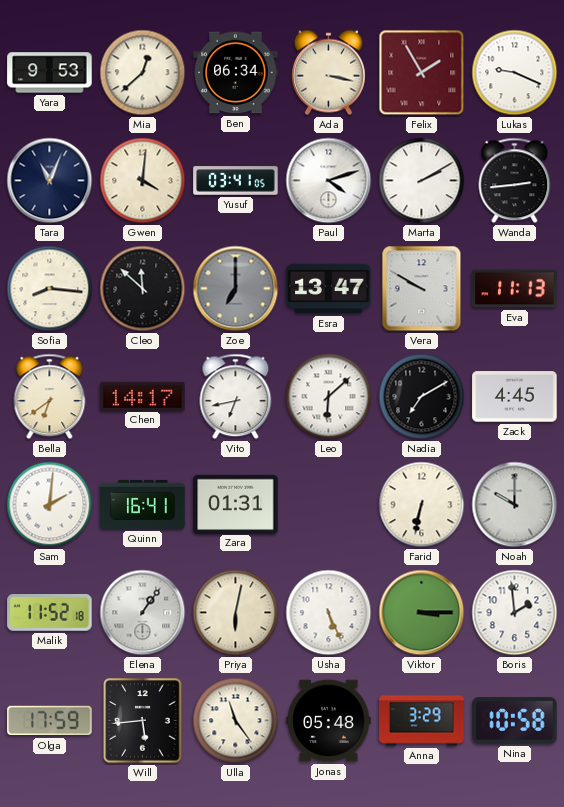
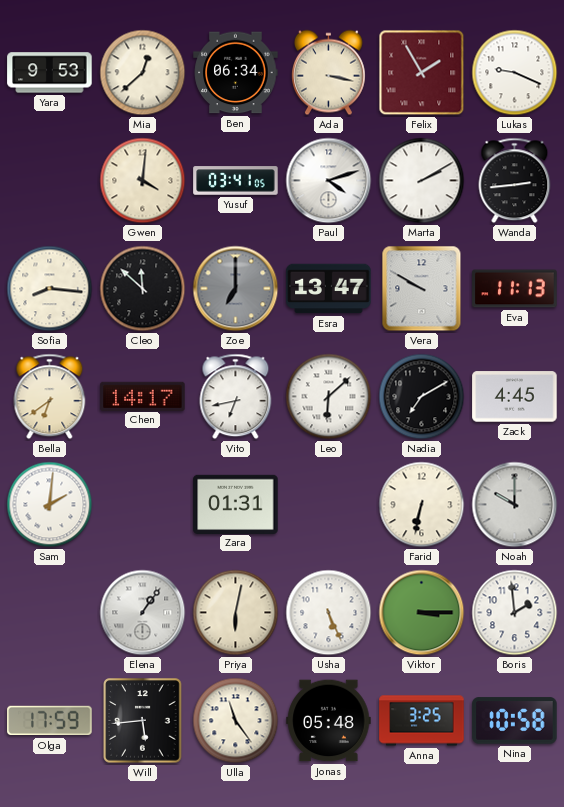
Tara: 11:04 -> none (50, 181)
Quinn: 16:41 -> none (143, 504)
Malik: 11:52 -> none (50, 613)
Anna: 3:29 -> 3:25 (422, 721)
